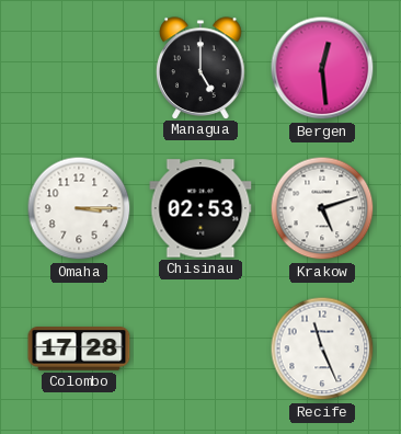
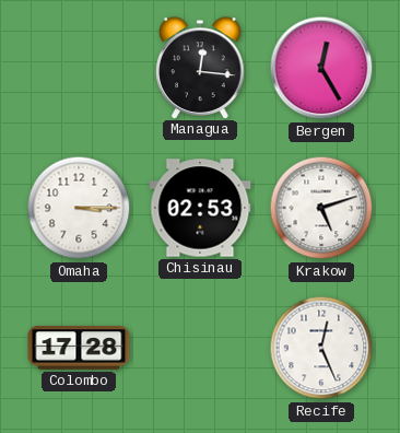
Managua: 5:00 -> 12:16 (200, 68)
Bergen: 12:29 -> 12:25 (321, 68)
Recife: 11:26 -> 12:26 (321, 348)
